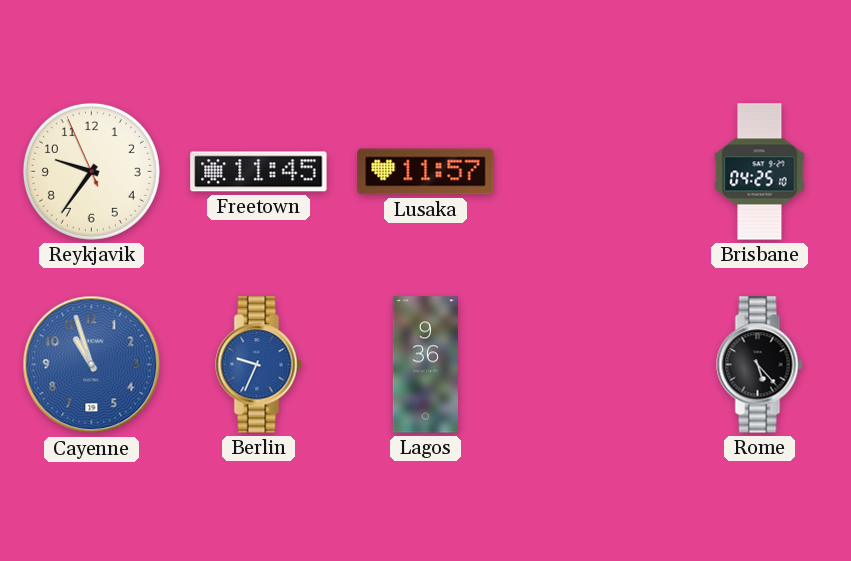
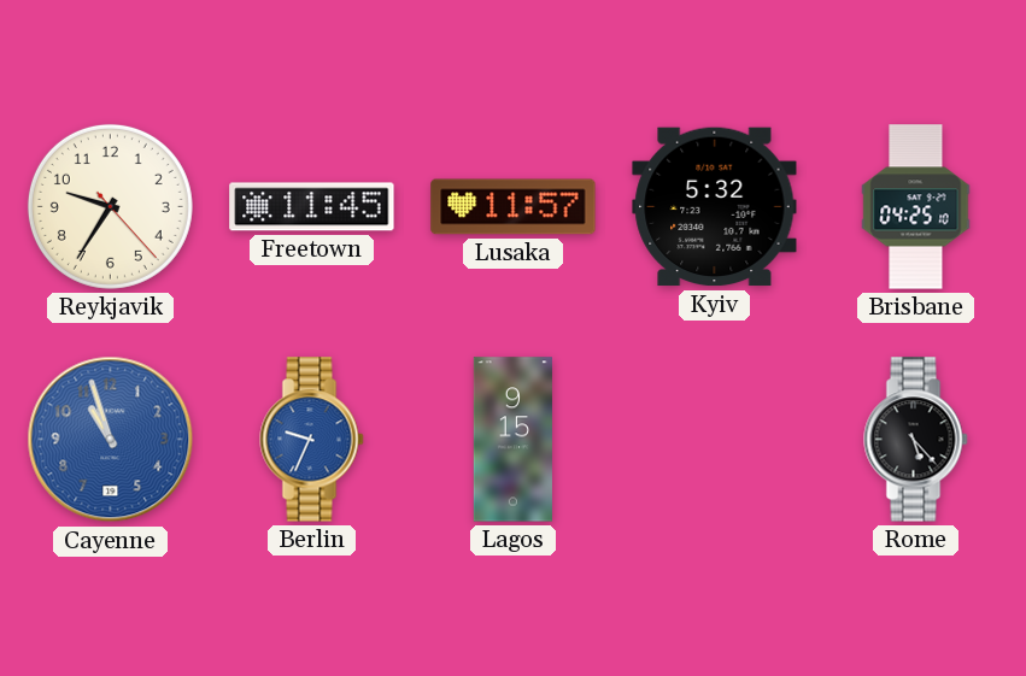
Reykjavik: 9:35:56 -> 9:35:23 (110, 206)
Kyiv: none -> 5:32 (715, 207)
Lagos: 9:36 -> 9:15 (512, 440)
